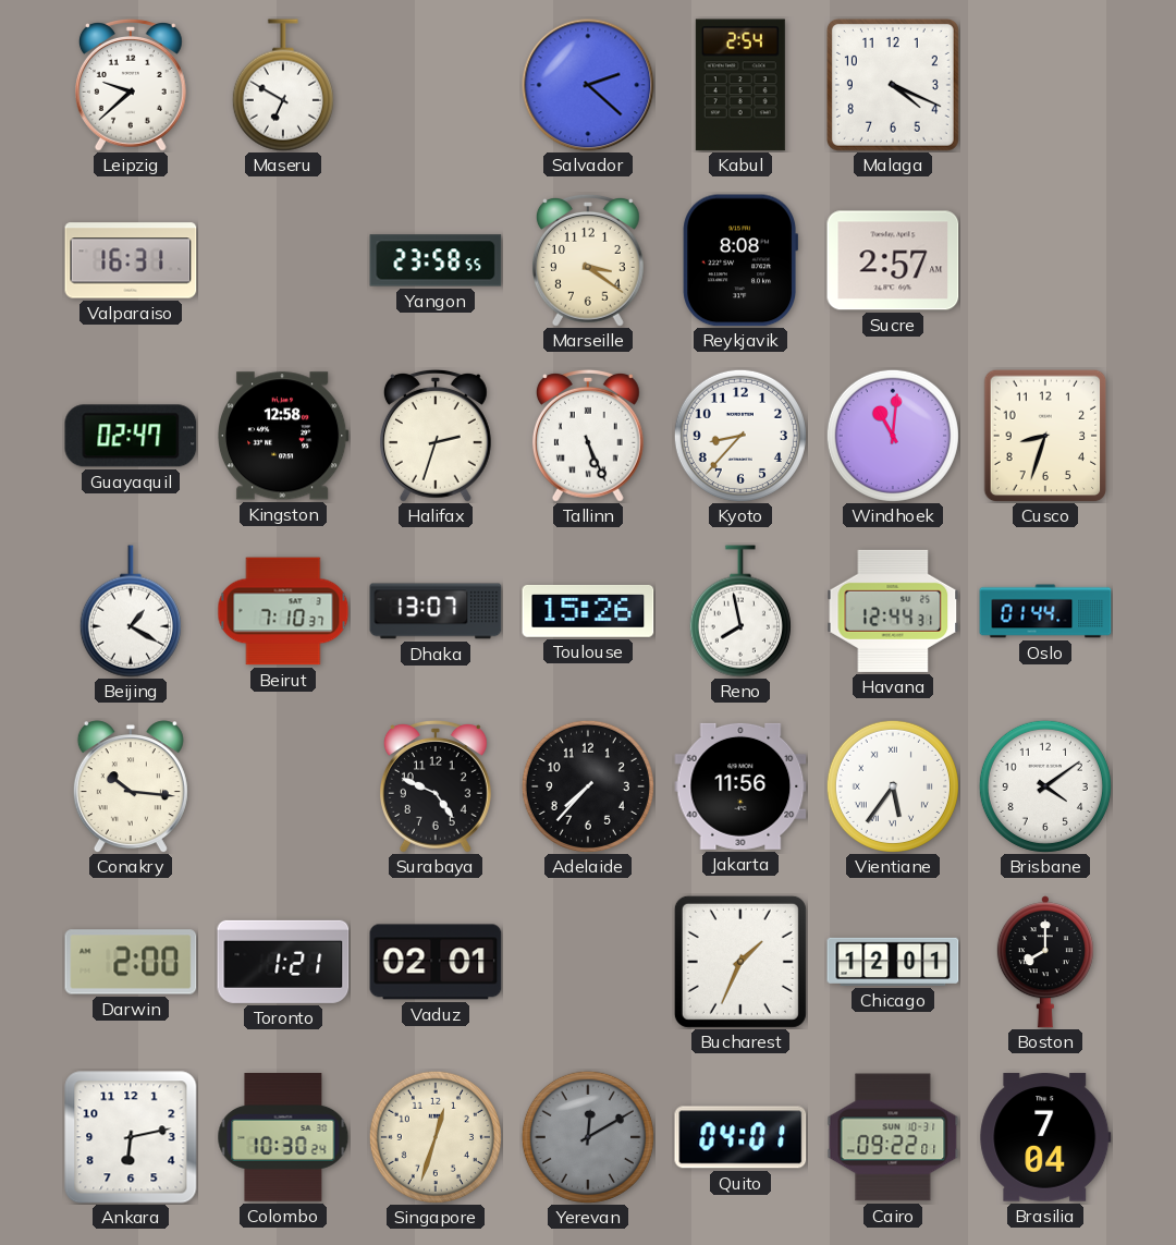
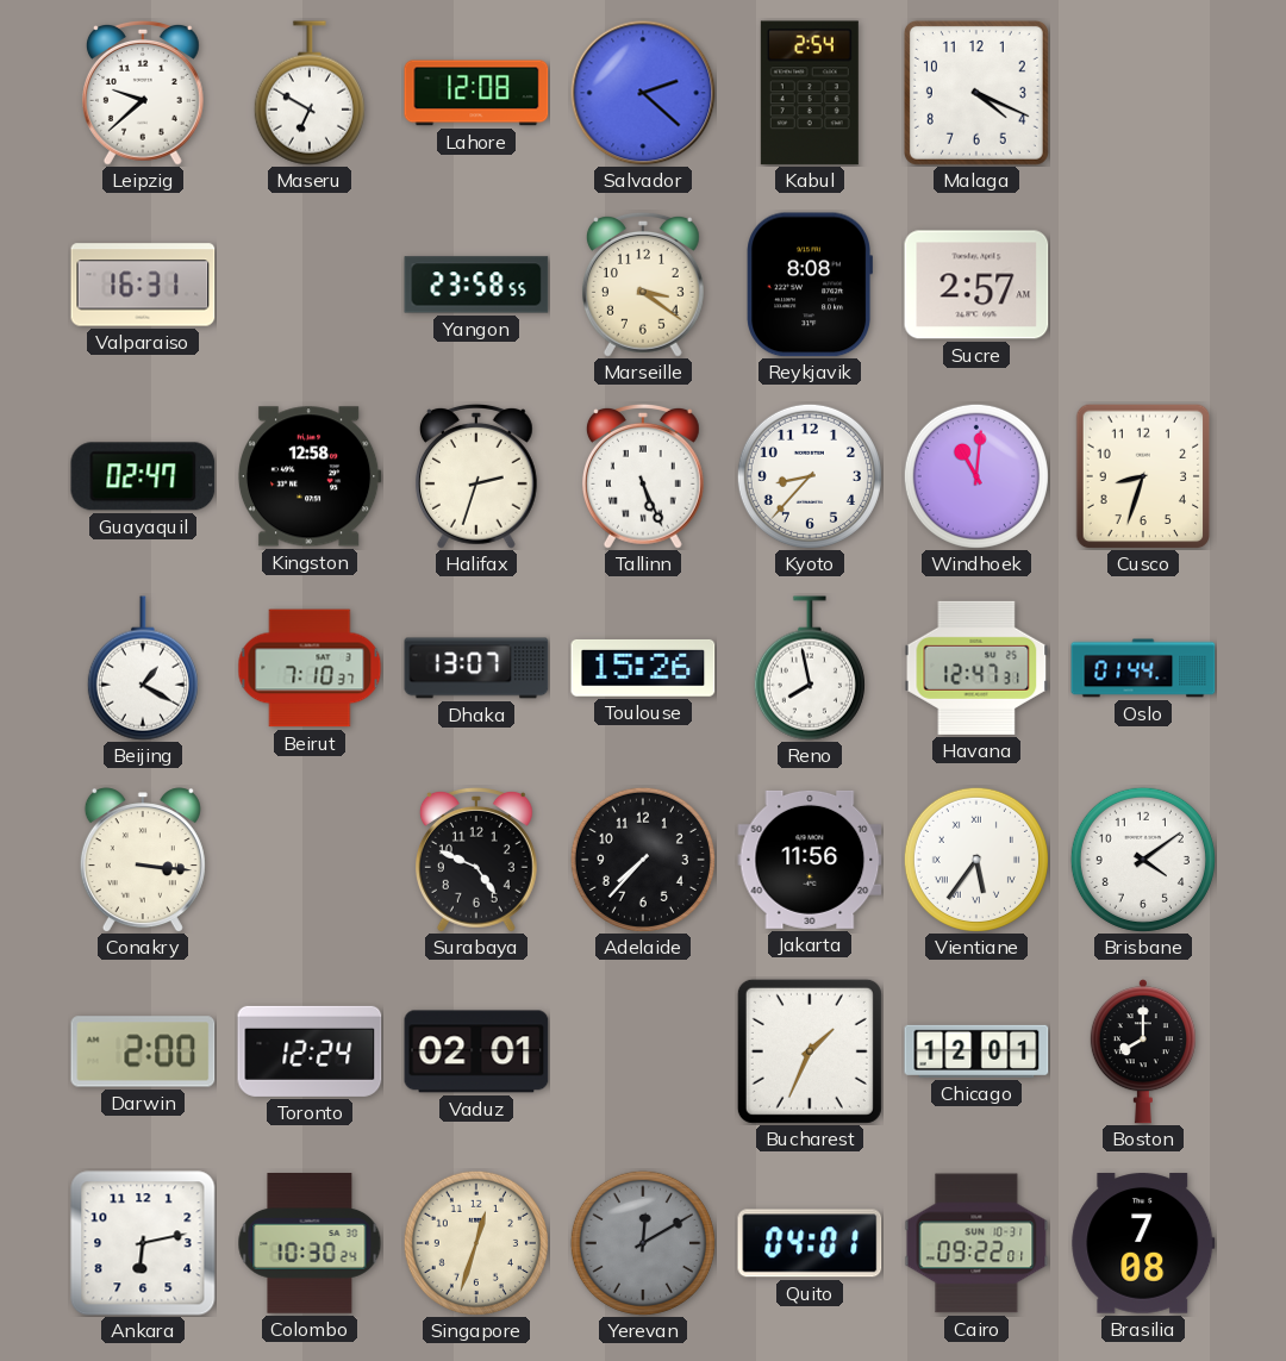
Lahore: none -> 12:08 (476, 93)
Havana: 12:44 -> 12:47 (976, 668)
Conakry: 10:16 -> 3:16 (143, 860)
Toronto: 1:21 -> 12:24 (310, 1051)
Brasilia: 7:04 -> 7:08 (1143, 1243)
